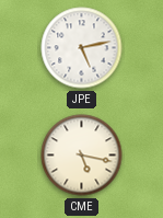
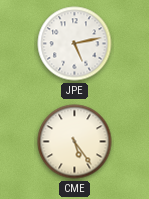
CME: 5:17 -> 5:24 (75, 142)
